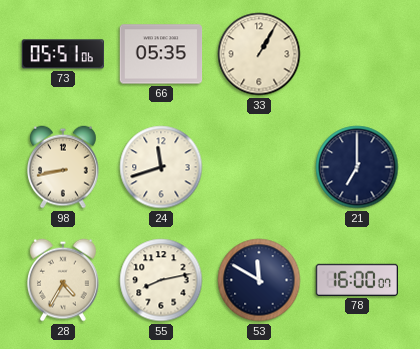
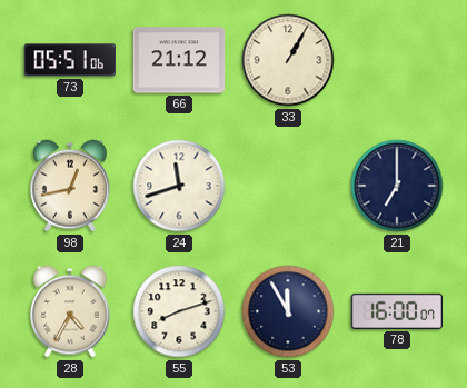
66: 05:35 -> 21:12 (179, 60)
98: 8:43 -> 12:43 (71, 186)
55: 8:13 -> 8:12 (179, 311)
53: 11:50 -> 11:55 (288, 311)
